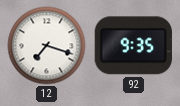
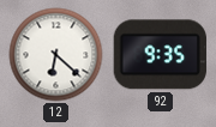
12: 7:18 -> 6:22 (56, 55)
